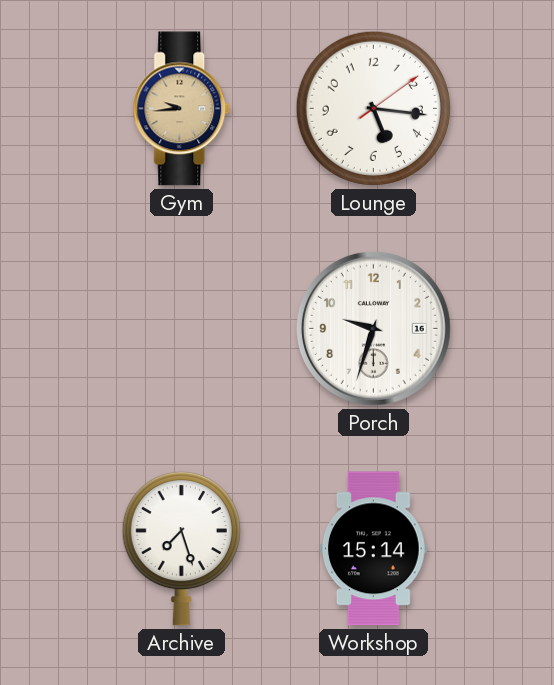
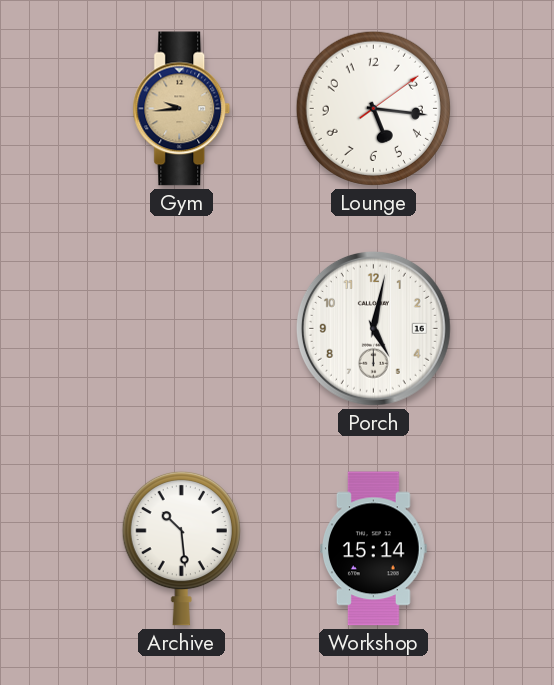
Porch: 9:33 -> 5:02 (373, 328)
Archive: 7:27 -> 10:29 (181, 548)
